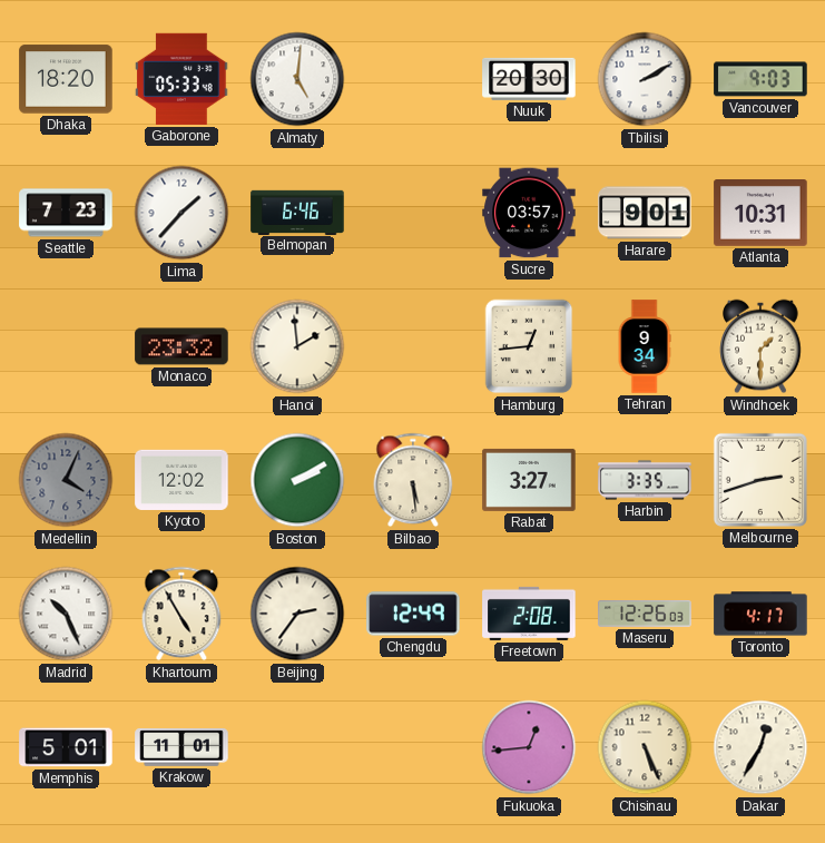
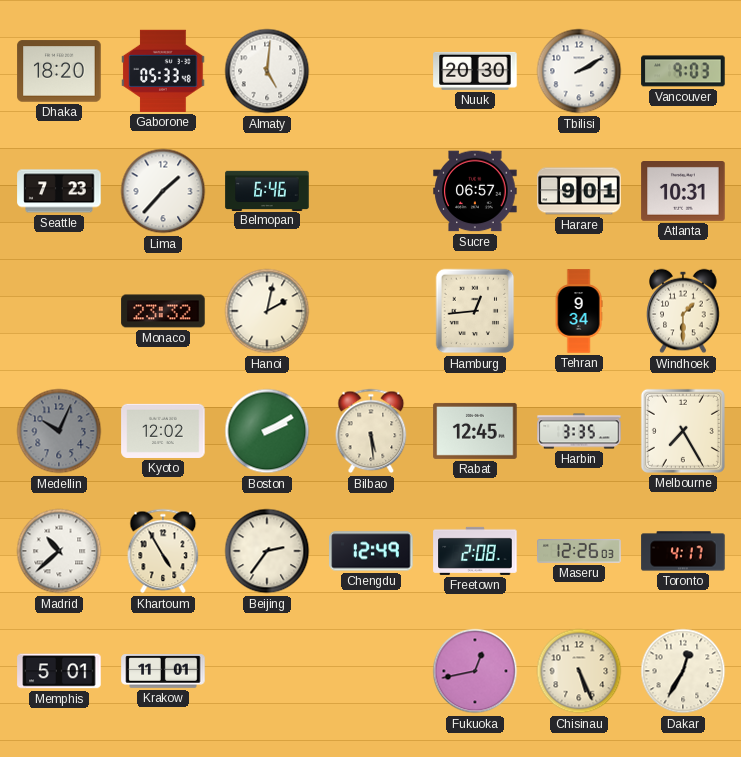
Sucre: 03:57 -> 06:57 (475, 191)
Hanoi: 1:59 -> 2:02 (267, 311)
Medellin: 4:04 -> 10:04 (59, 431)
Rabat: 3:27 -> 12:45 (475, 431)
Melbourne: 2:42 -> 7:25 (683, 431)
Madrid: 10:26 -> 10:38 (59, 551)
Fukuoka: 12:44 -> 12:43 (475, 671)
